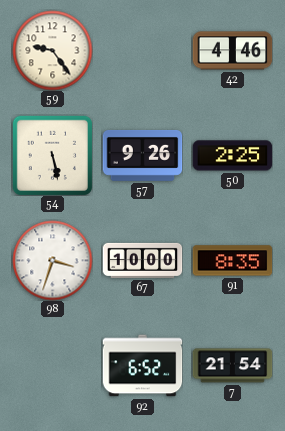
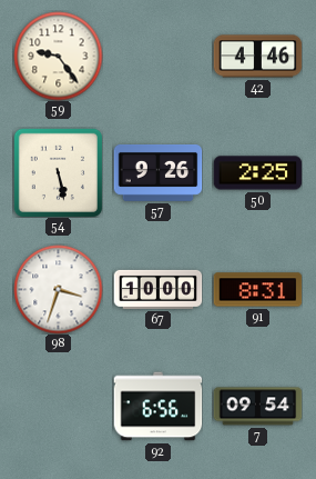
91: 8:35 -> 8:31 (257, 290)
92: 6:52 -> 6:56 (157, 407)
7: 21:54 -> 09:54 (257, 407)
